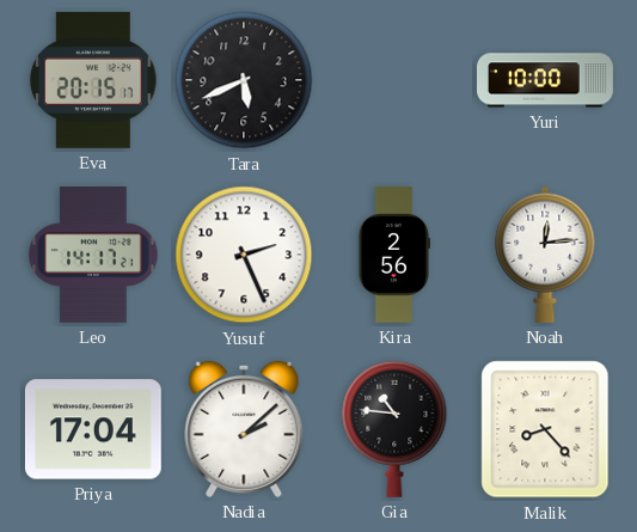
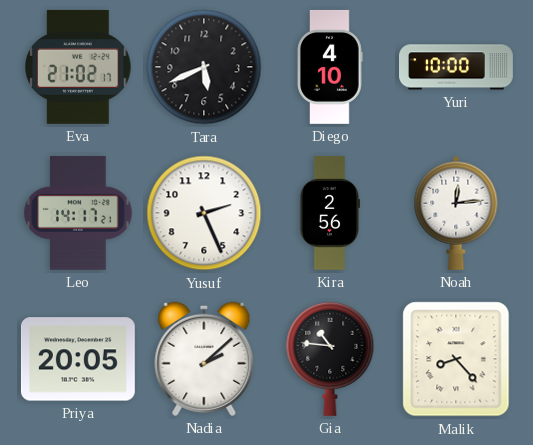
Eva: 20:15 -> 21:02 (78, 67)
Diego: none -> 4:10 (331, 67)
Priya: 17:04 -> 20:05 (78, 359)
